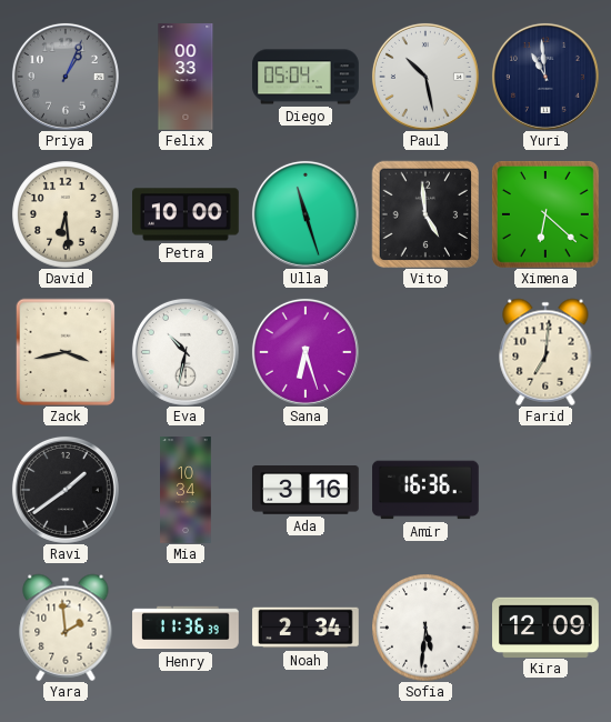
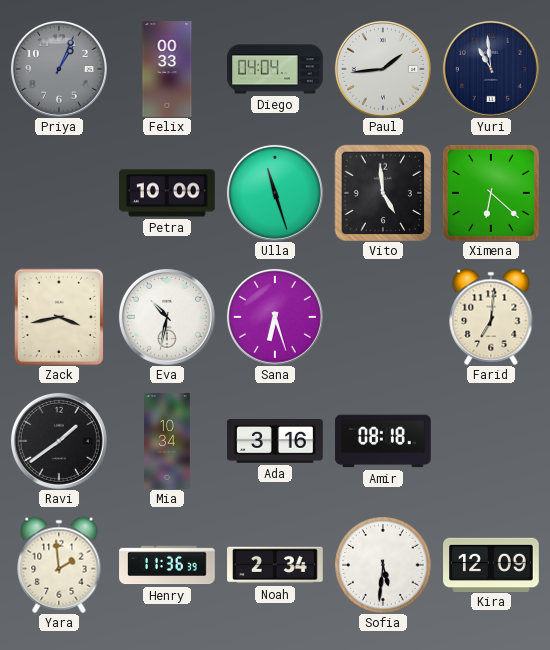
Diego: 05:04 -> 04:04 (275, 69)
Paul: 10:28 -> 1:44 (383, 69)
David: 6:29 -> none (66, 214)
Amir: 16:36 -> 08:18 (383, 441)
